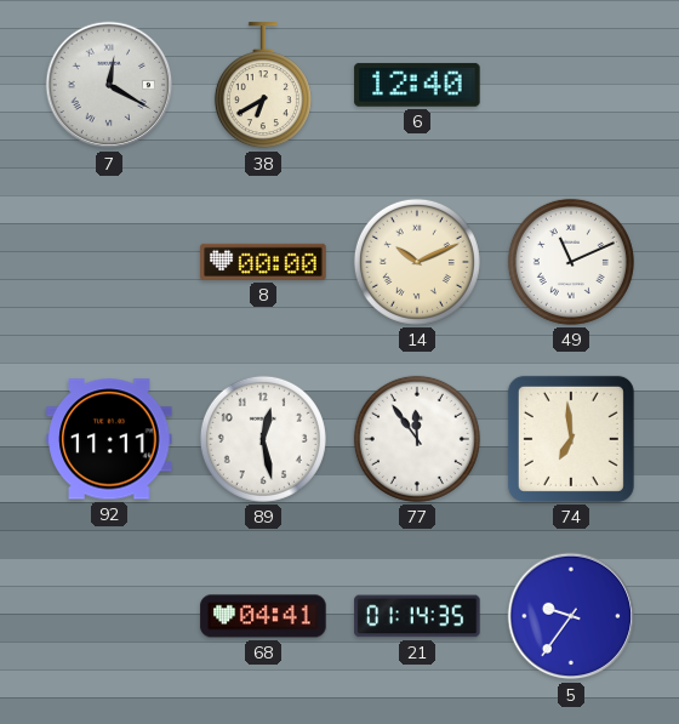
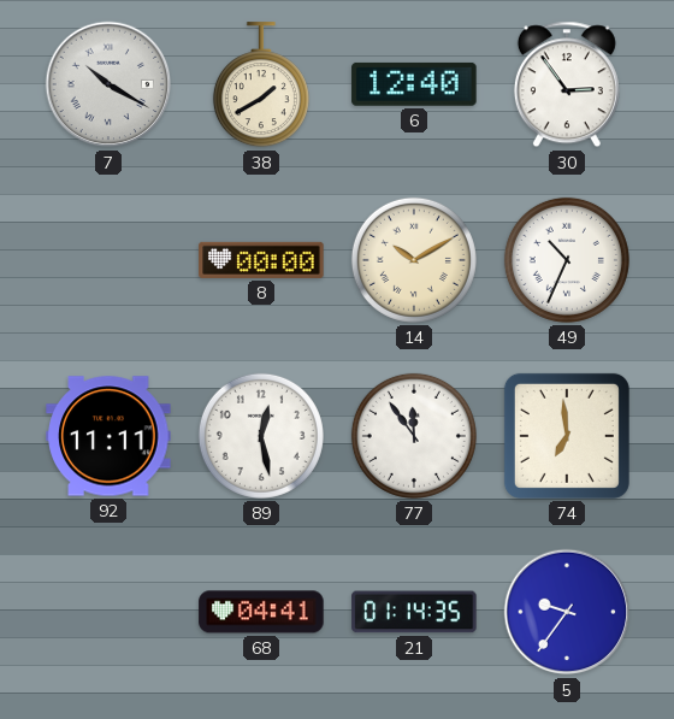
7: 12:20 -> 10:20 (108, 84)
38: 6:40 -> 1:40 (261, 86)
30: none -> 2:54 (567, 84)
14: 10:11 -> 10:10 (414, 260)
49: 11:11 -> 10:34 (567, 260)
